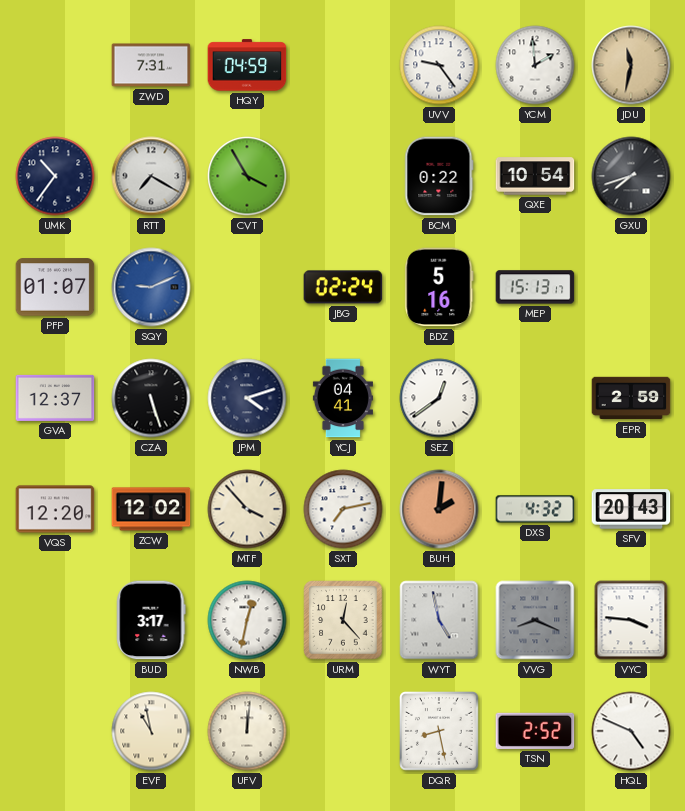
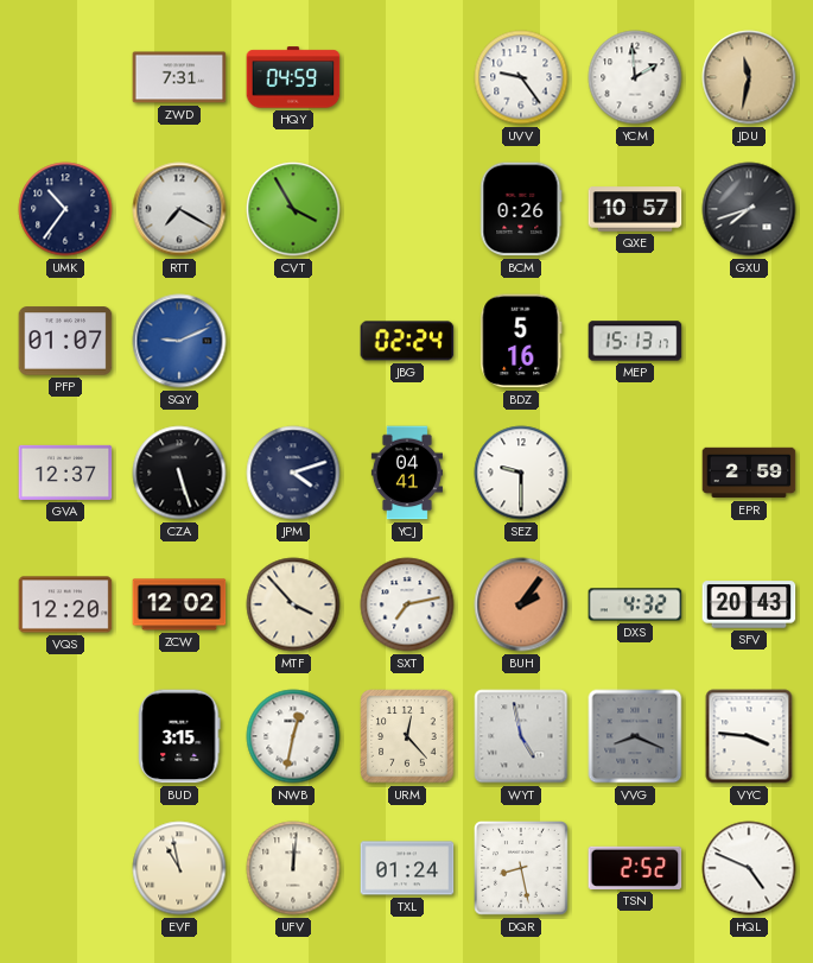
BCM: 0:22 -> 0:26 (521, 209)
QXE: 10:54 -> 10:57 (635, 209)
SEZ: 12:39 -> 9:30 (521, 473)
BUH: 2:01 -> 2:06 (521, 604)
BUD: 3:17 -> 3:15 (179, 736)
TXL: none -> 01:24 (407, 868)
